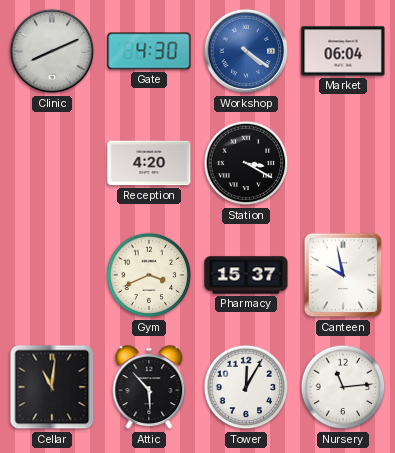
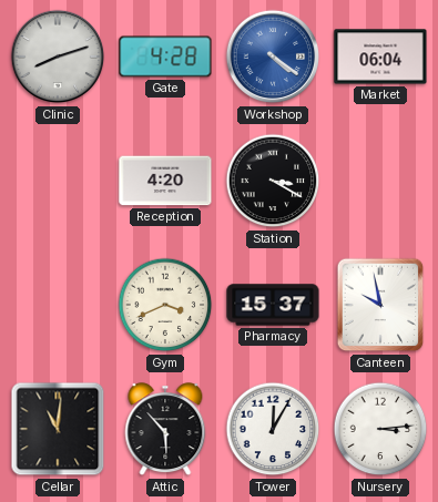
Clinic: 8:11 -> 8:12 (58, 57)
Gate: 4:30 -> 4:28 (165, 57)
Nursery: 11:14 -> 3:14 (380, 429)
